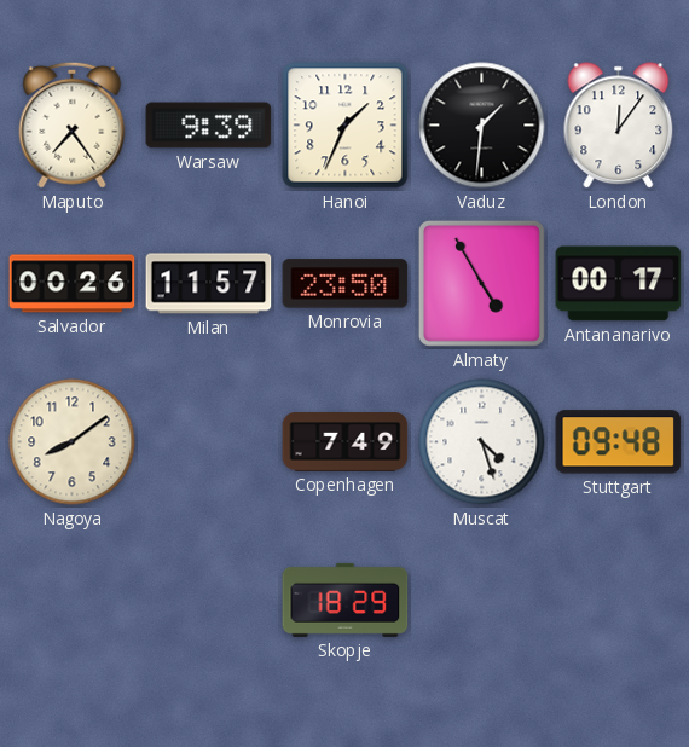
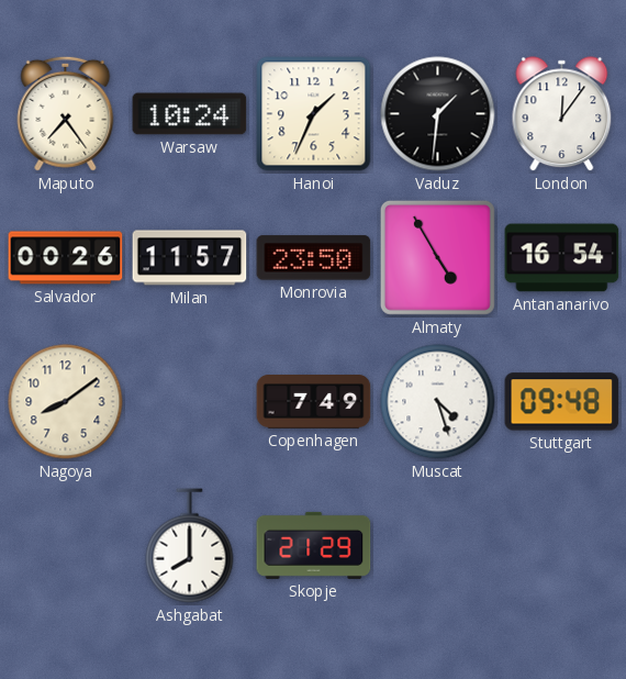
Warsaw: 9:39 -> 10:24 (190, 114)
Antananarivo: 00:17 -> 16:54 (562, 258)
Ashgabat: none -> 8:00 (190, 546)
Skopje: 18:29 -> 21:29 (314, 545)
